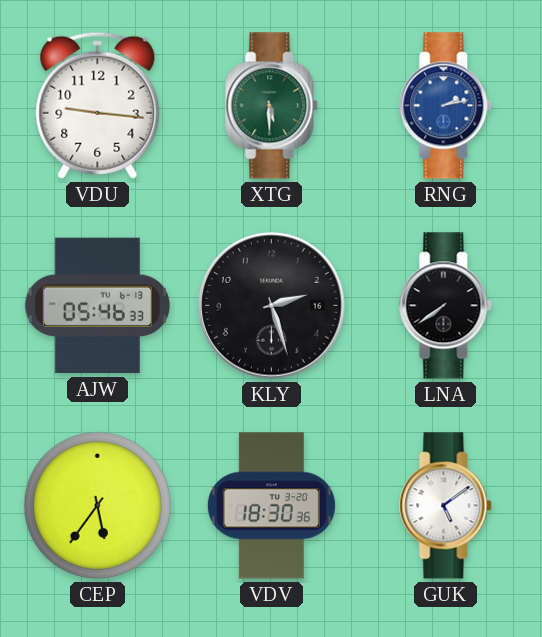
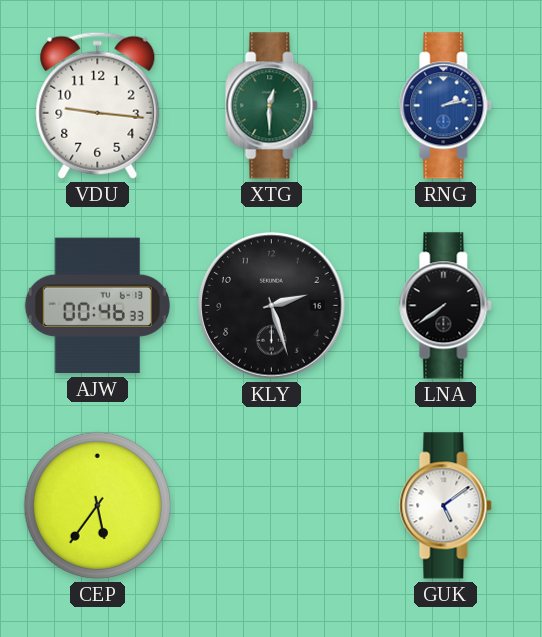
XTG: 5:30 -> 12:30 (272, 106)
AJW: 05:46 -> 00:46 (97, 306)
VDV: 18:30 -> none (271, 506)
